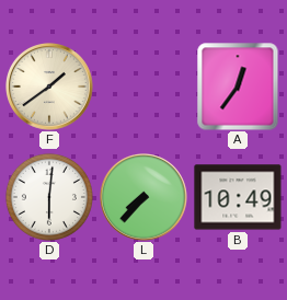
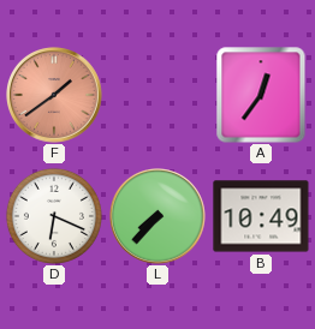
F dial: cream -> salmon (55, 96)
D: 6:01 -> 6:19 (54, 216)
